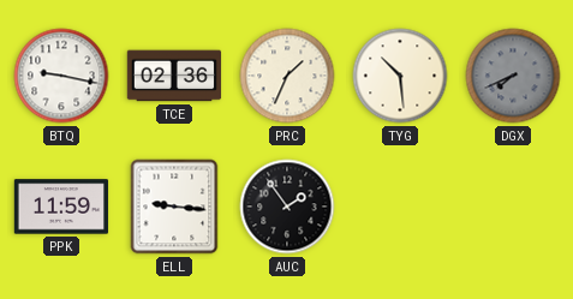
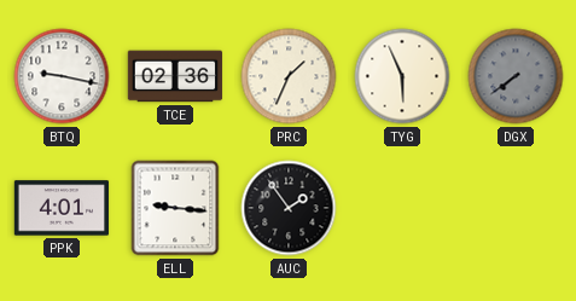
TYG: 10:29 -> 5:56 (402, 76)
DGX: 7:41 -> 7:39 (516, 76)
PPK: 11:59 -> 4:01 (62, 208)
